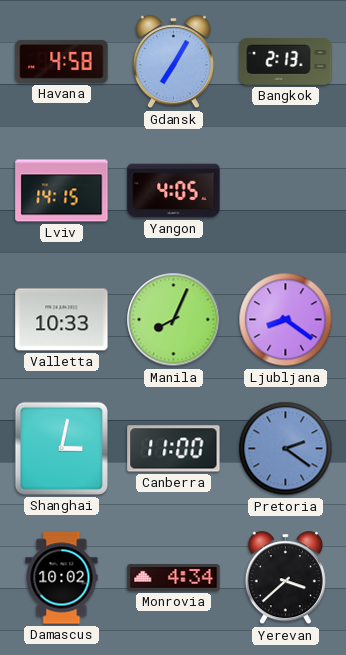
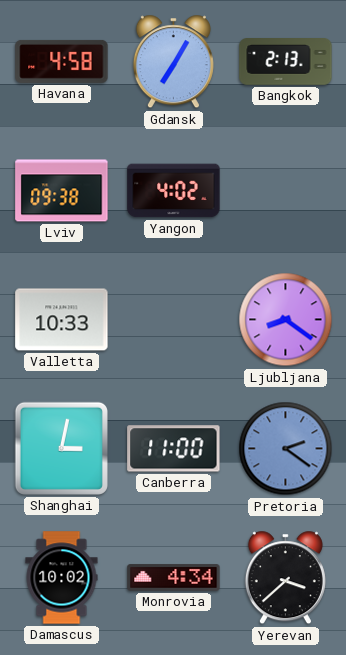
Lviv: 14:15 -> 09:38 (62, 191)
Yangon: 4:05 -> 4:02 (174, 191)
Manila: 8:04 -> none (174, 320)
